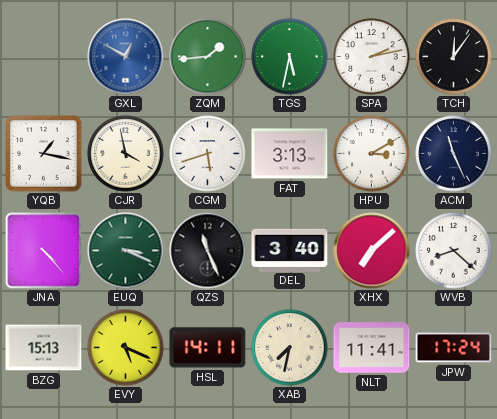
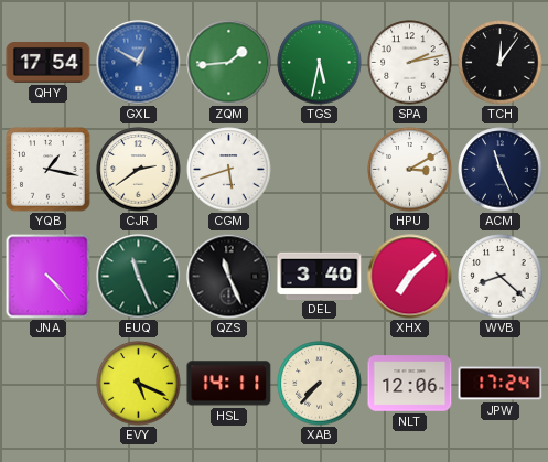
QHY: none -> 17:54 (49, 63)
CJR: 3:58 -> 2:39 (139, 170)
FAT: 3:13 -> none (290, 154)
EUQ: 3:19 -> 11:26 (139, 277)
BZG: 15:13 -> none (44, 348)
XAB: 7:32 -> 7:37 (320, 384)
NLT: 11:41 -> 12:06 (410, 384)
